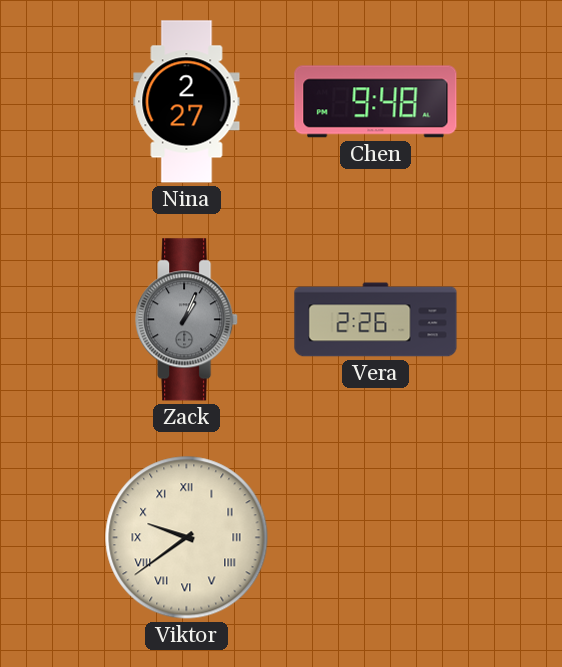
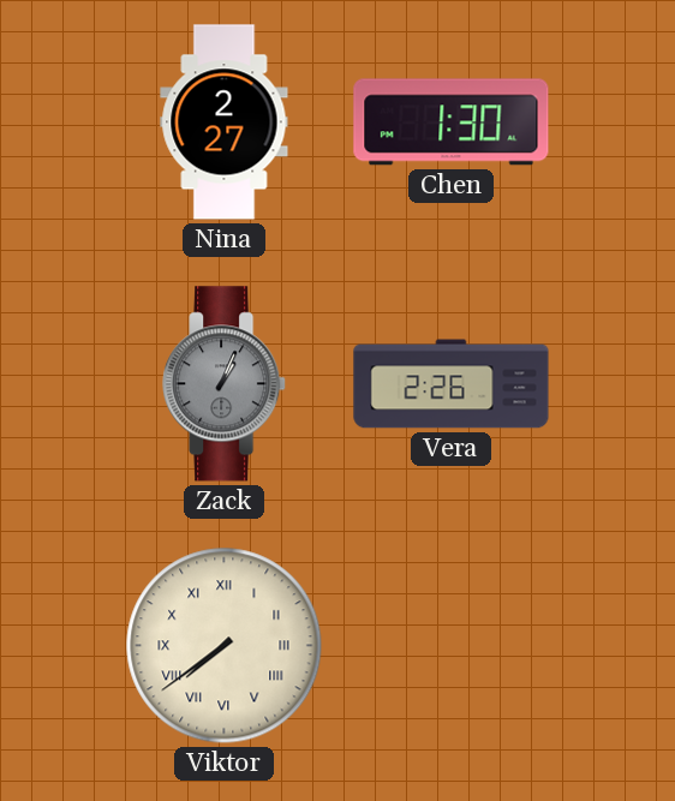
Chen: 9:48 -> 1:30 (452, 122)
Viktor: 9:39 -> 7:39 (225, 646)
